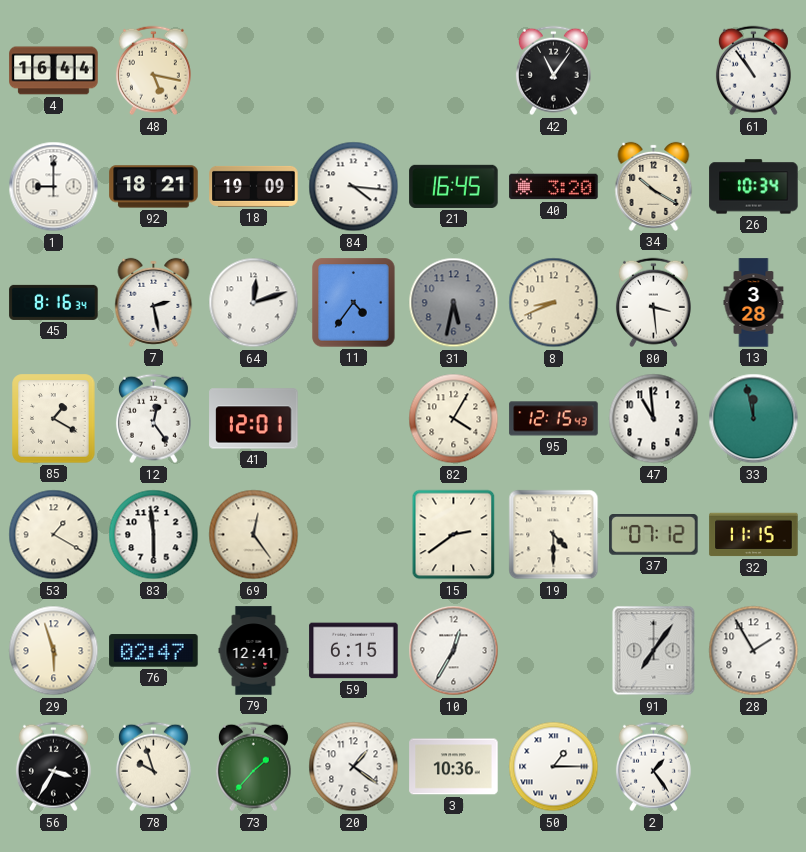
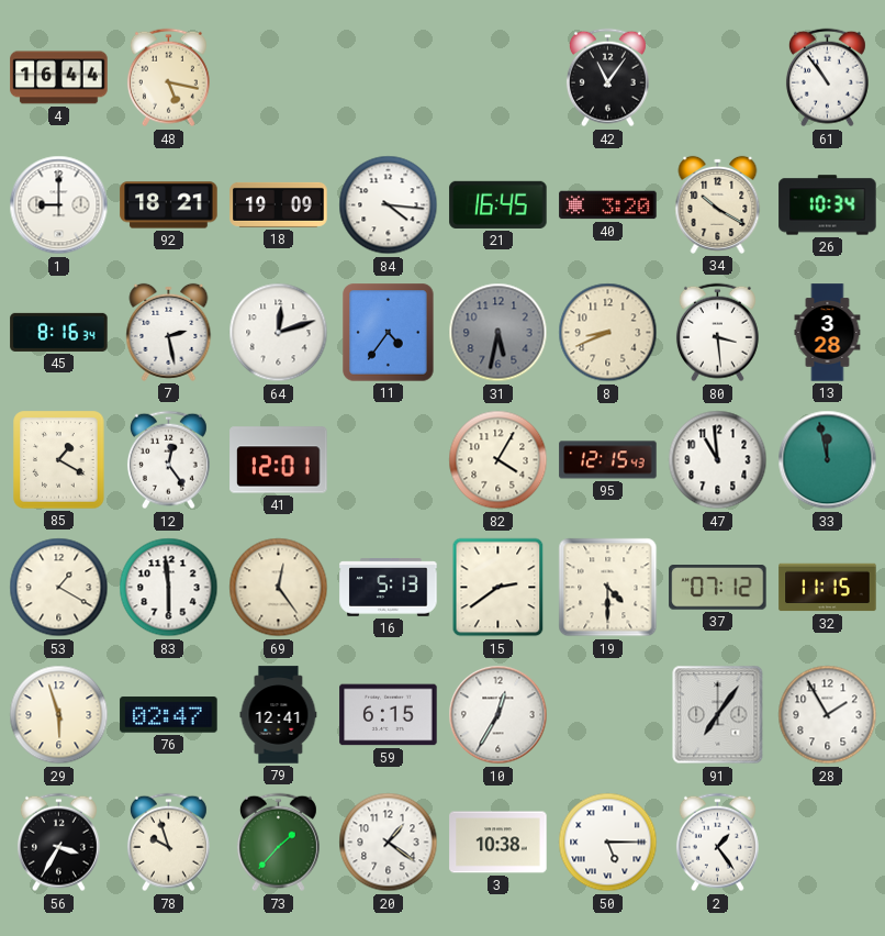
16: none -> 5:13 (389, 588)
3: 10:36 -> 10:38 (498, 843)
50: 1:15 -> 5:15 (608, 843)
